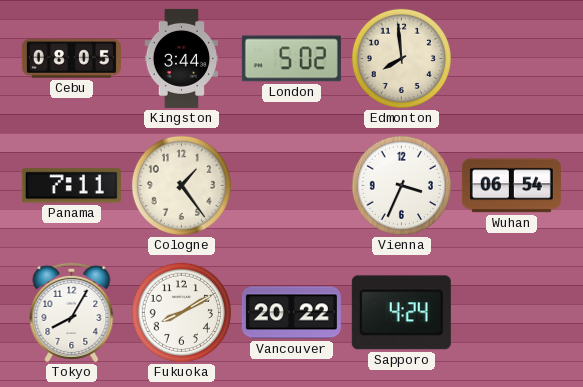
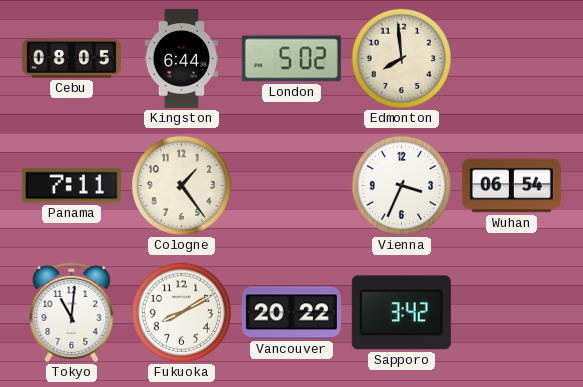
Kingston: 3:44 -> 6:44 (182, 58)
Tokyo: 8:05 -> 11:01 (72, 312)
Sapporo: 4:24 -> 3:42 (401, 313)
